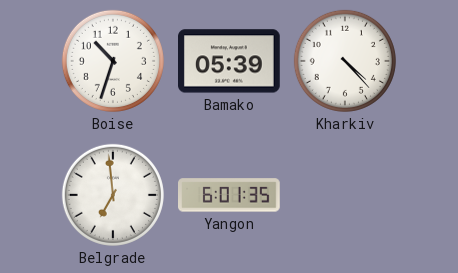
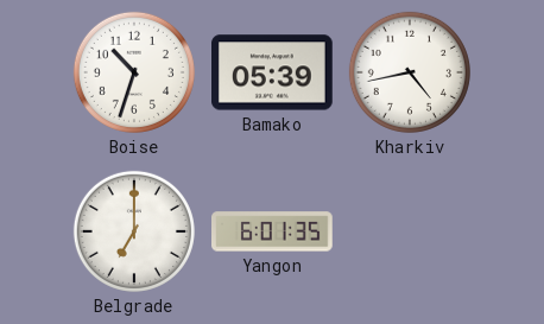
Kharkiv: 4:23 -> 4:43 (410, 72)
Belgrade: 6:59 -> 7:00 (134, 231)
